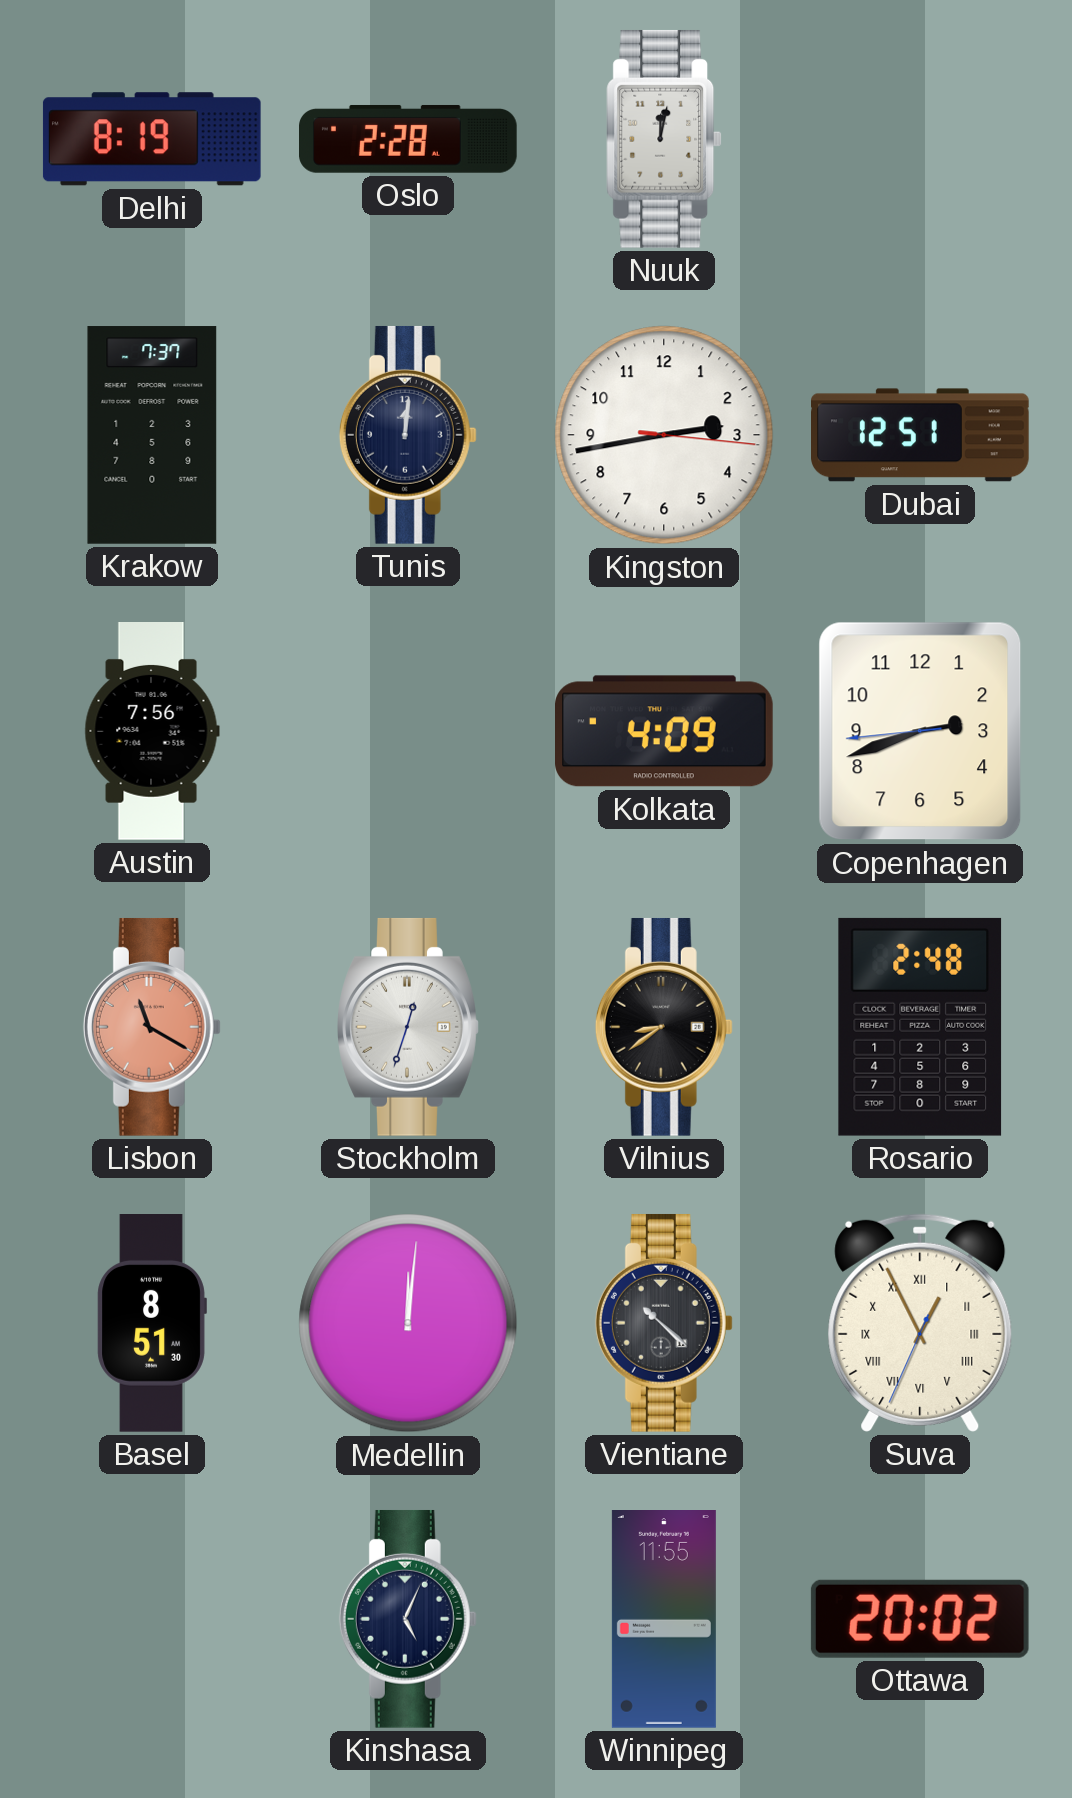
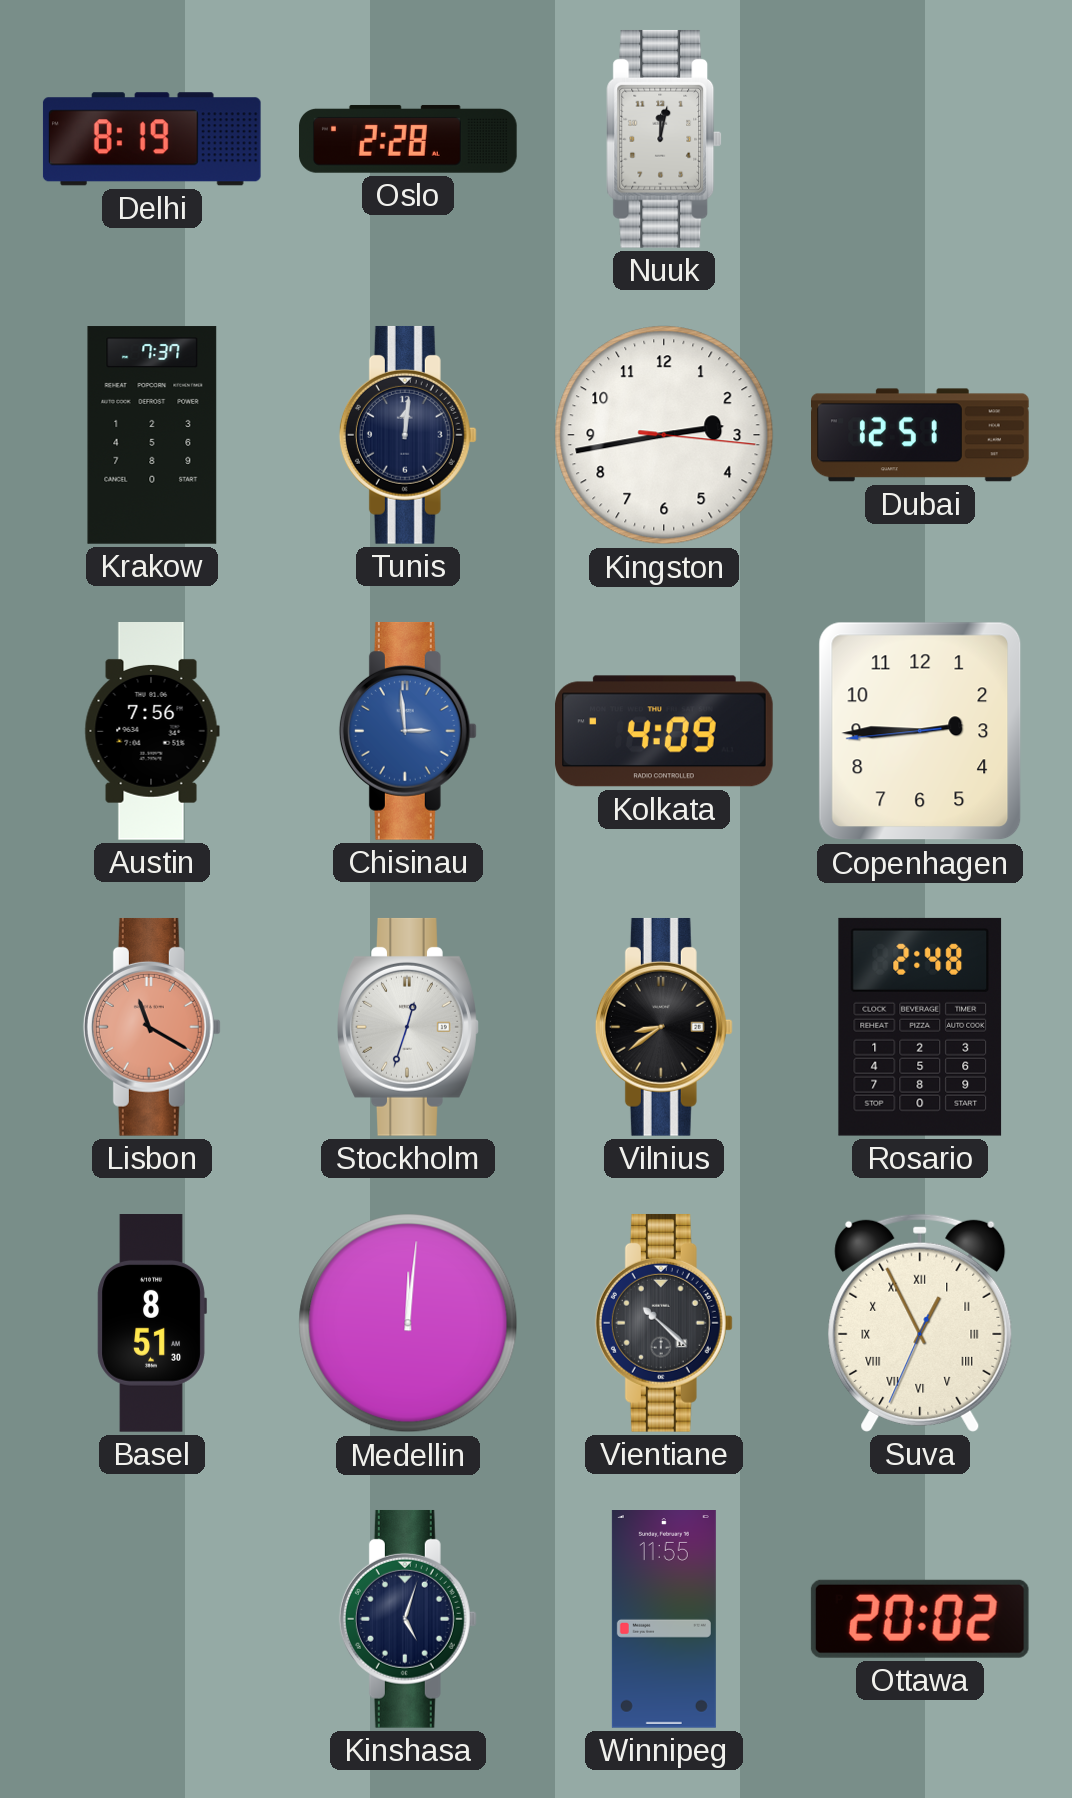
Chisinau: none -> 2:59 (408, 731)
Copenhagen: 2:41 -> 2:44 (920, 731)
Kinshasa: 5:04 -> 5:03 (408, 1619)
